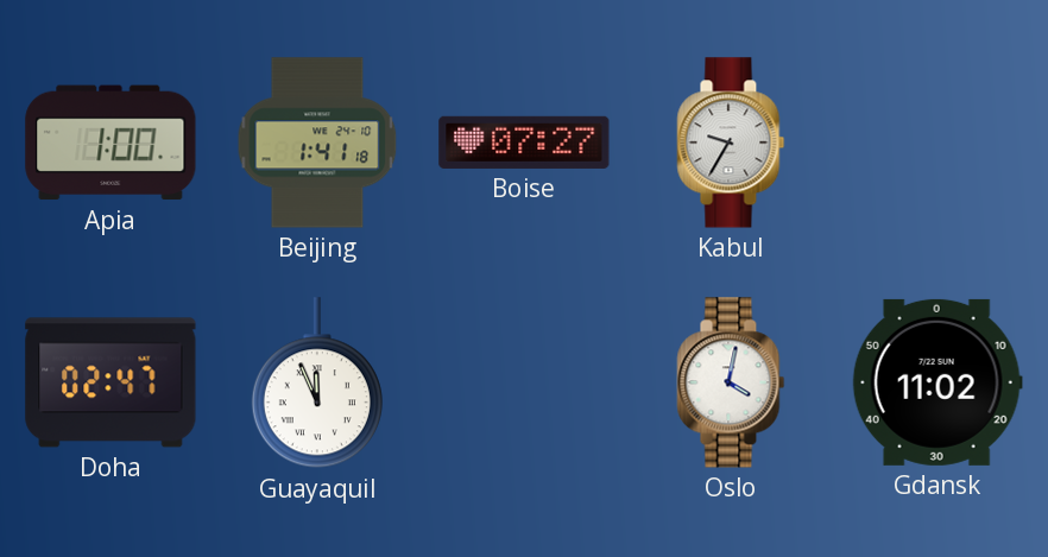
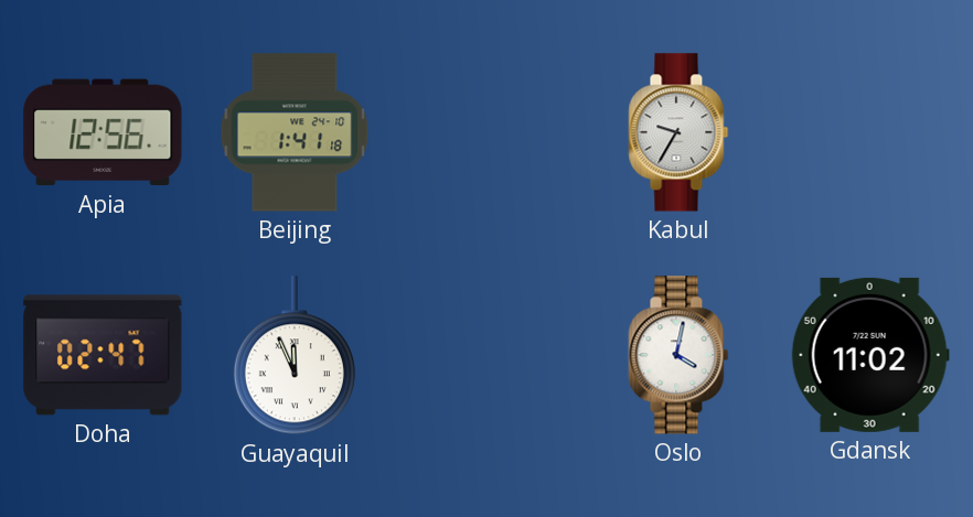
Apia: 1:00 -> 12:56 (103, 132)
Boise: 07:27 -> none (524, 143)
